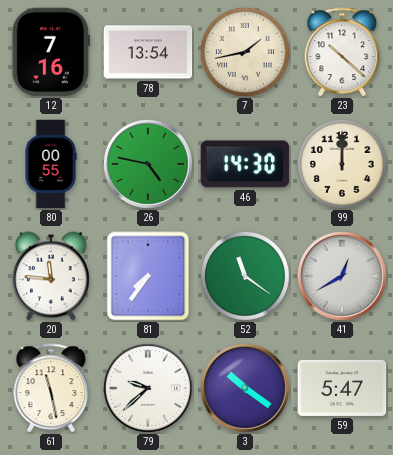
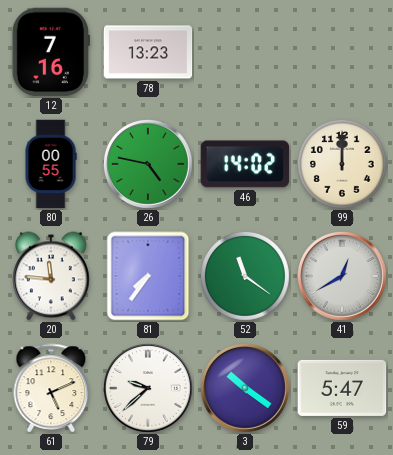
78: 13:54 -> 13:23 (148, 52)
7: 1:43 -> none (245, 52)
23: 10:22 -> none (342, 52)
46: 14:30 -> 14:02 (245, 164)
61: 11:28 -> 5:11 (51, 388)
